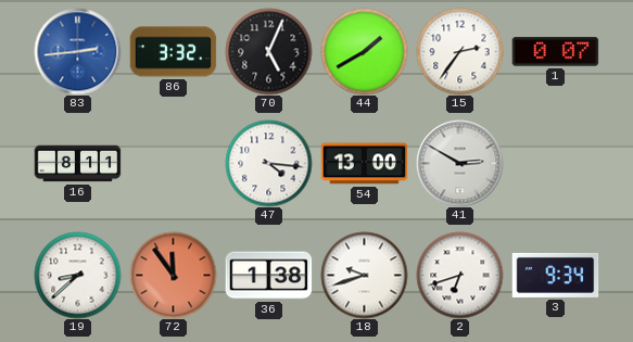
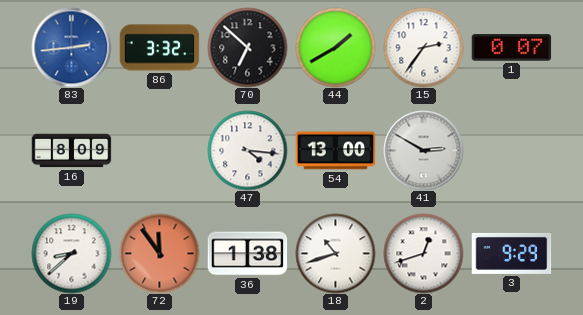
70: 5:04 -> 6:52 (247, 47)
16: 8:11 -> 8:09 (71, 151)
18: 9:42 -> 10:42 (335, 253)
2: 6:42 -> 12:42 (423, 253)
3: 9:34 -> 9:29 (511, 253)
